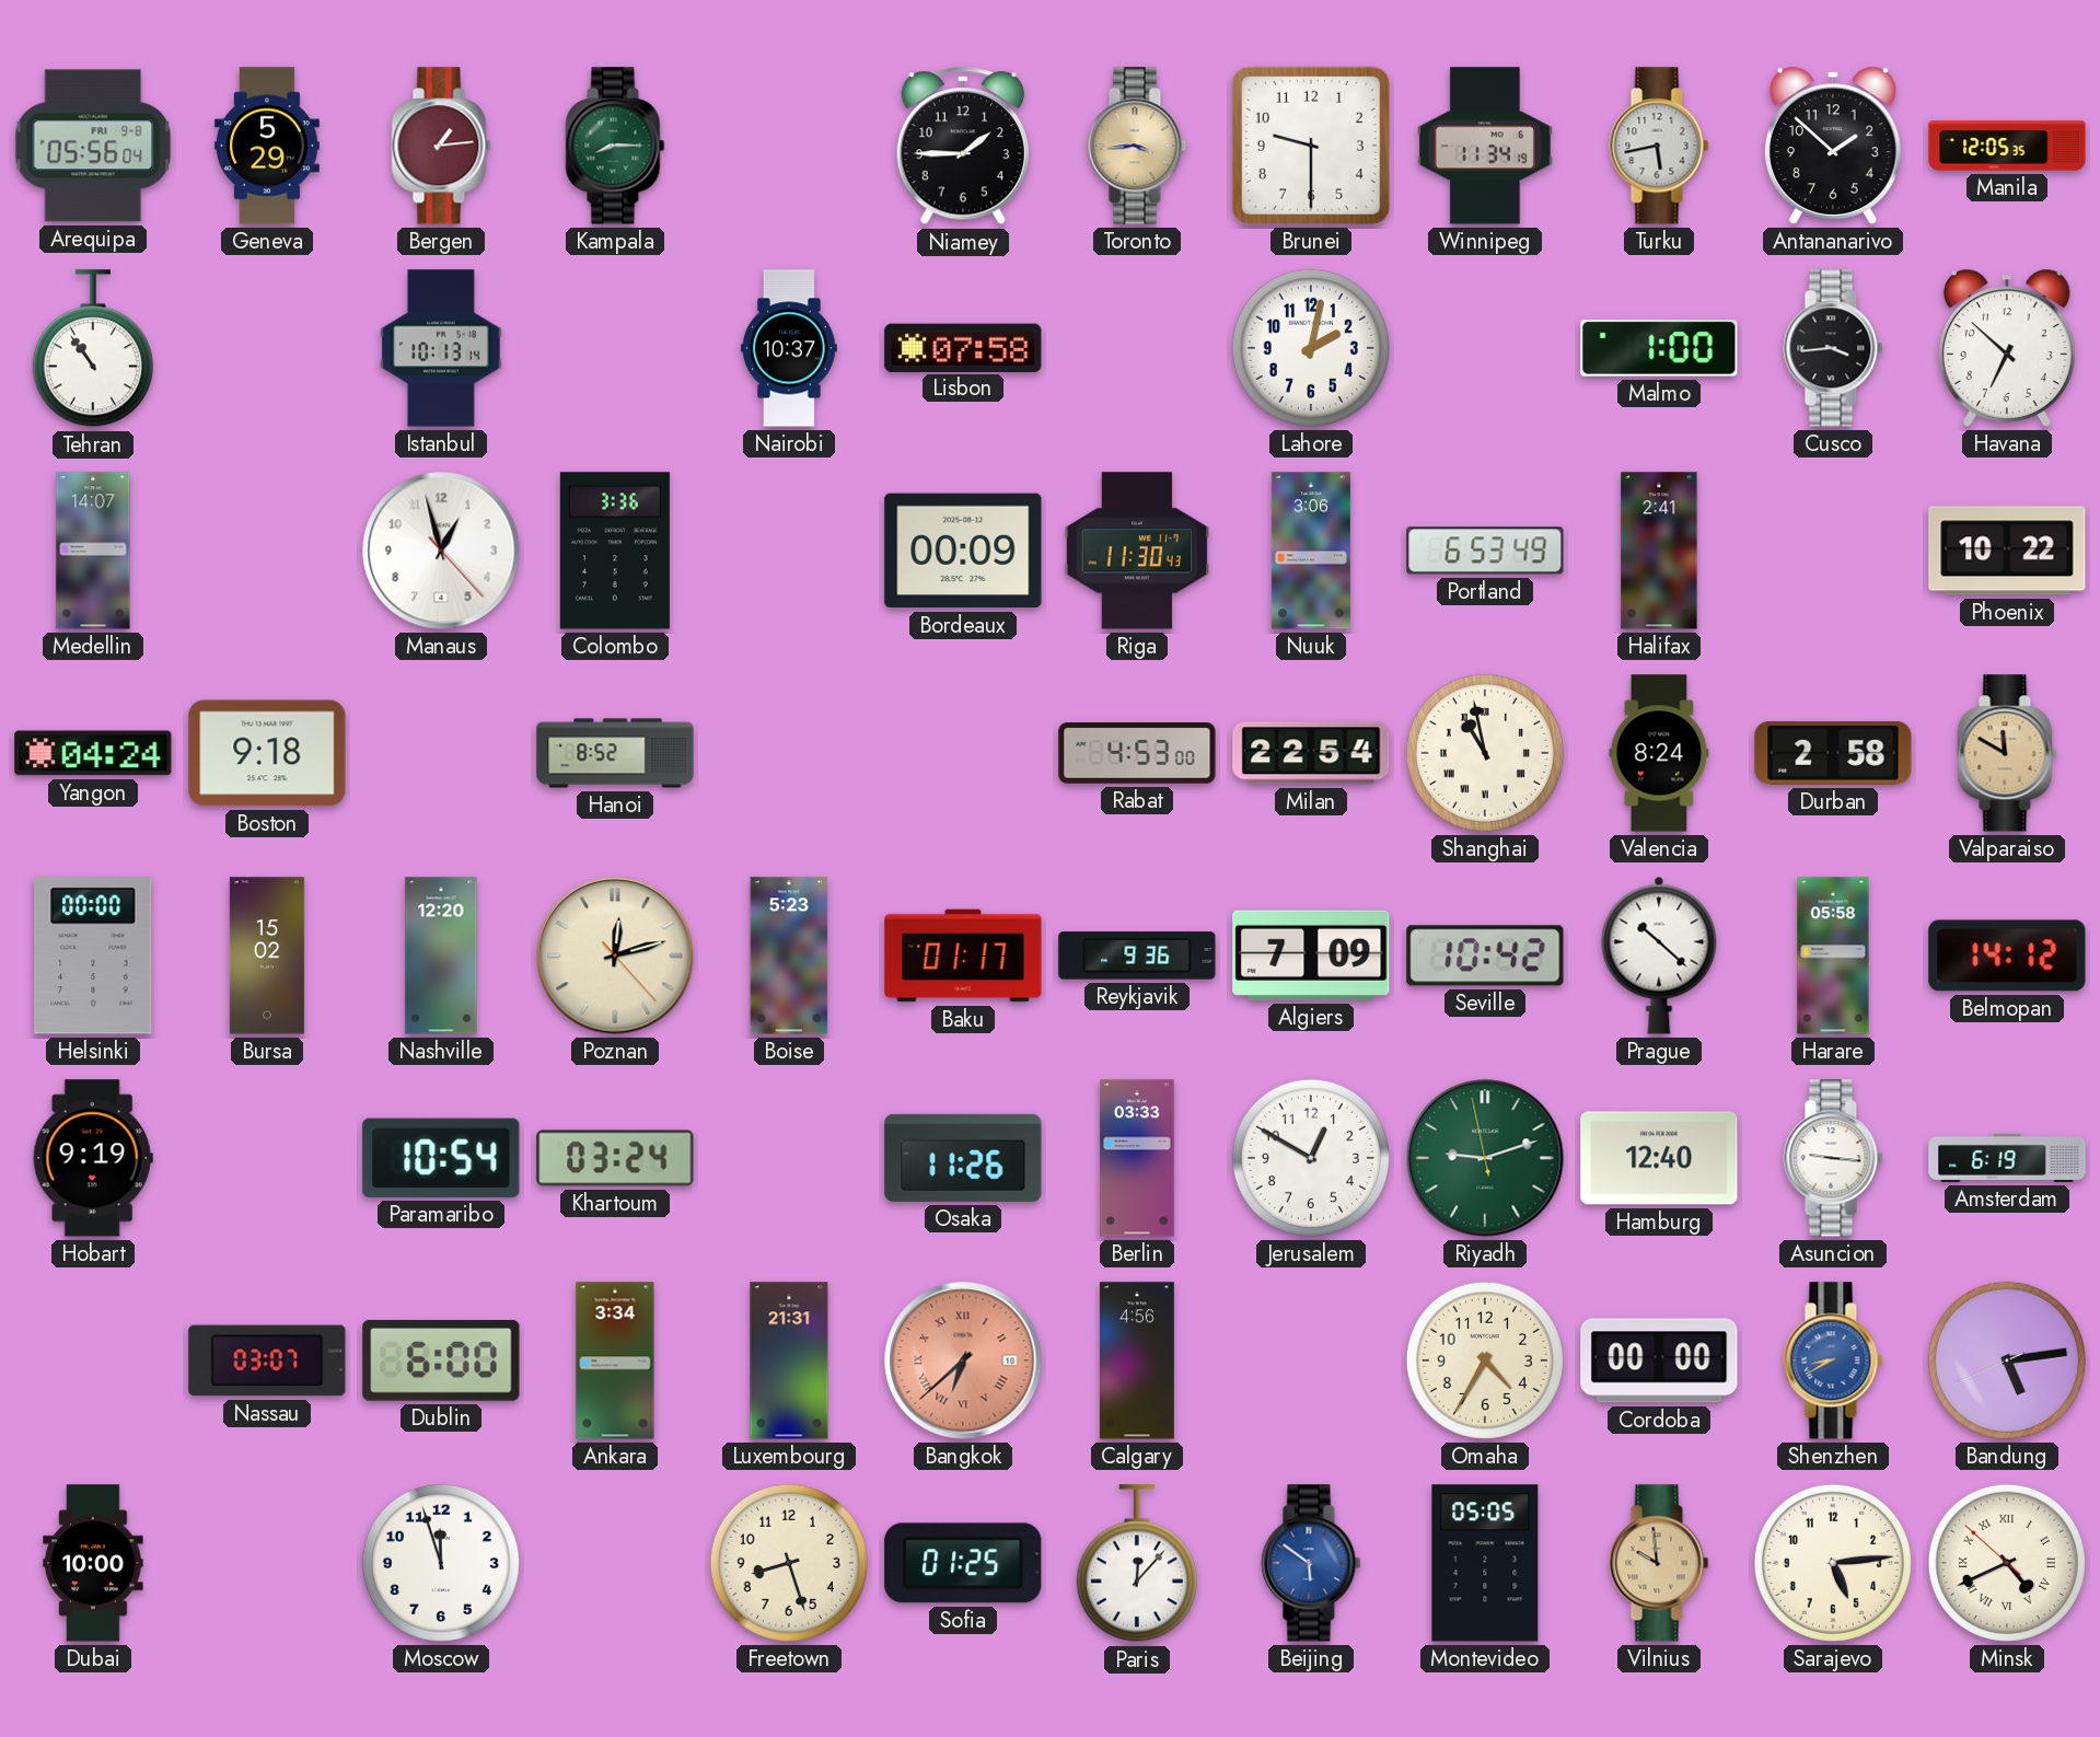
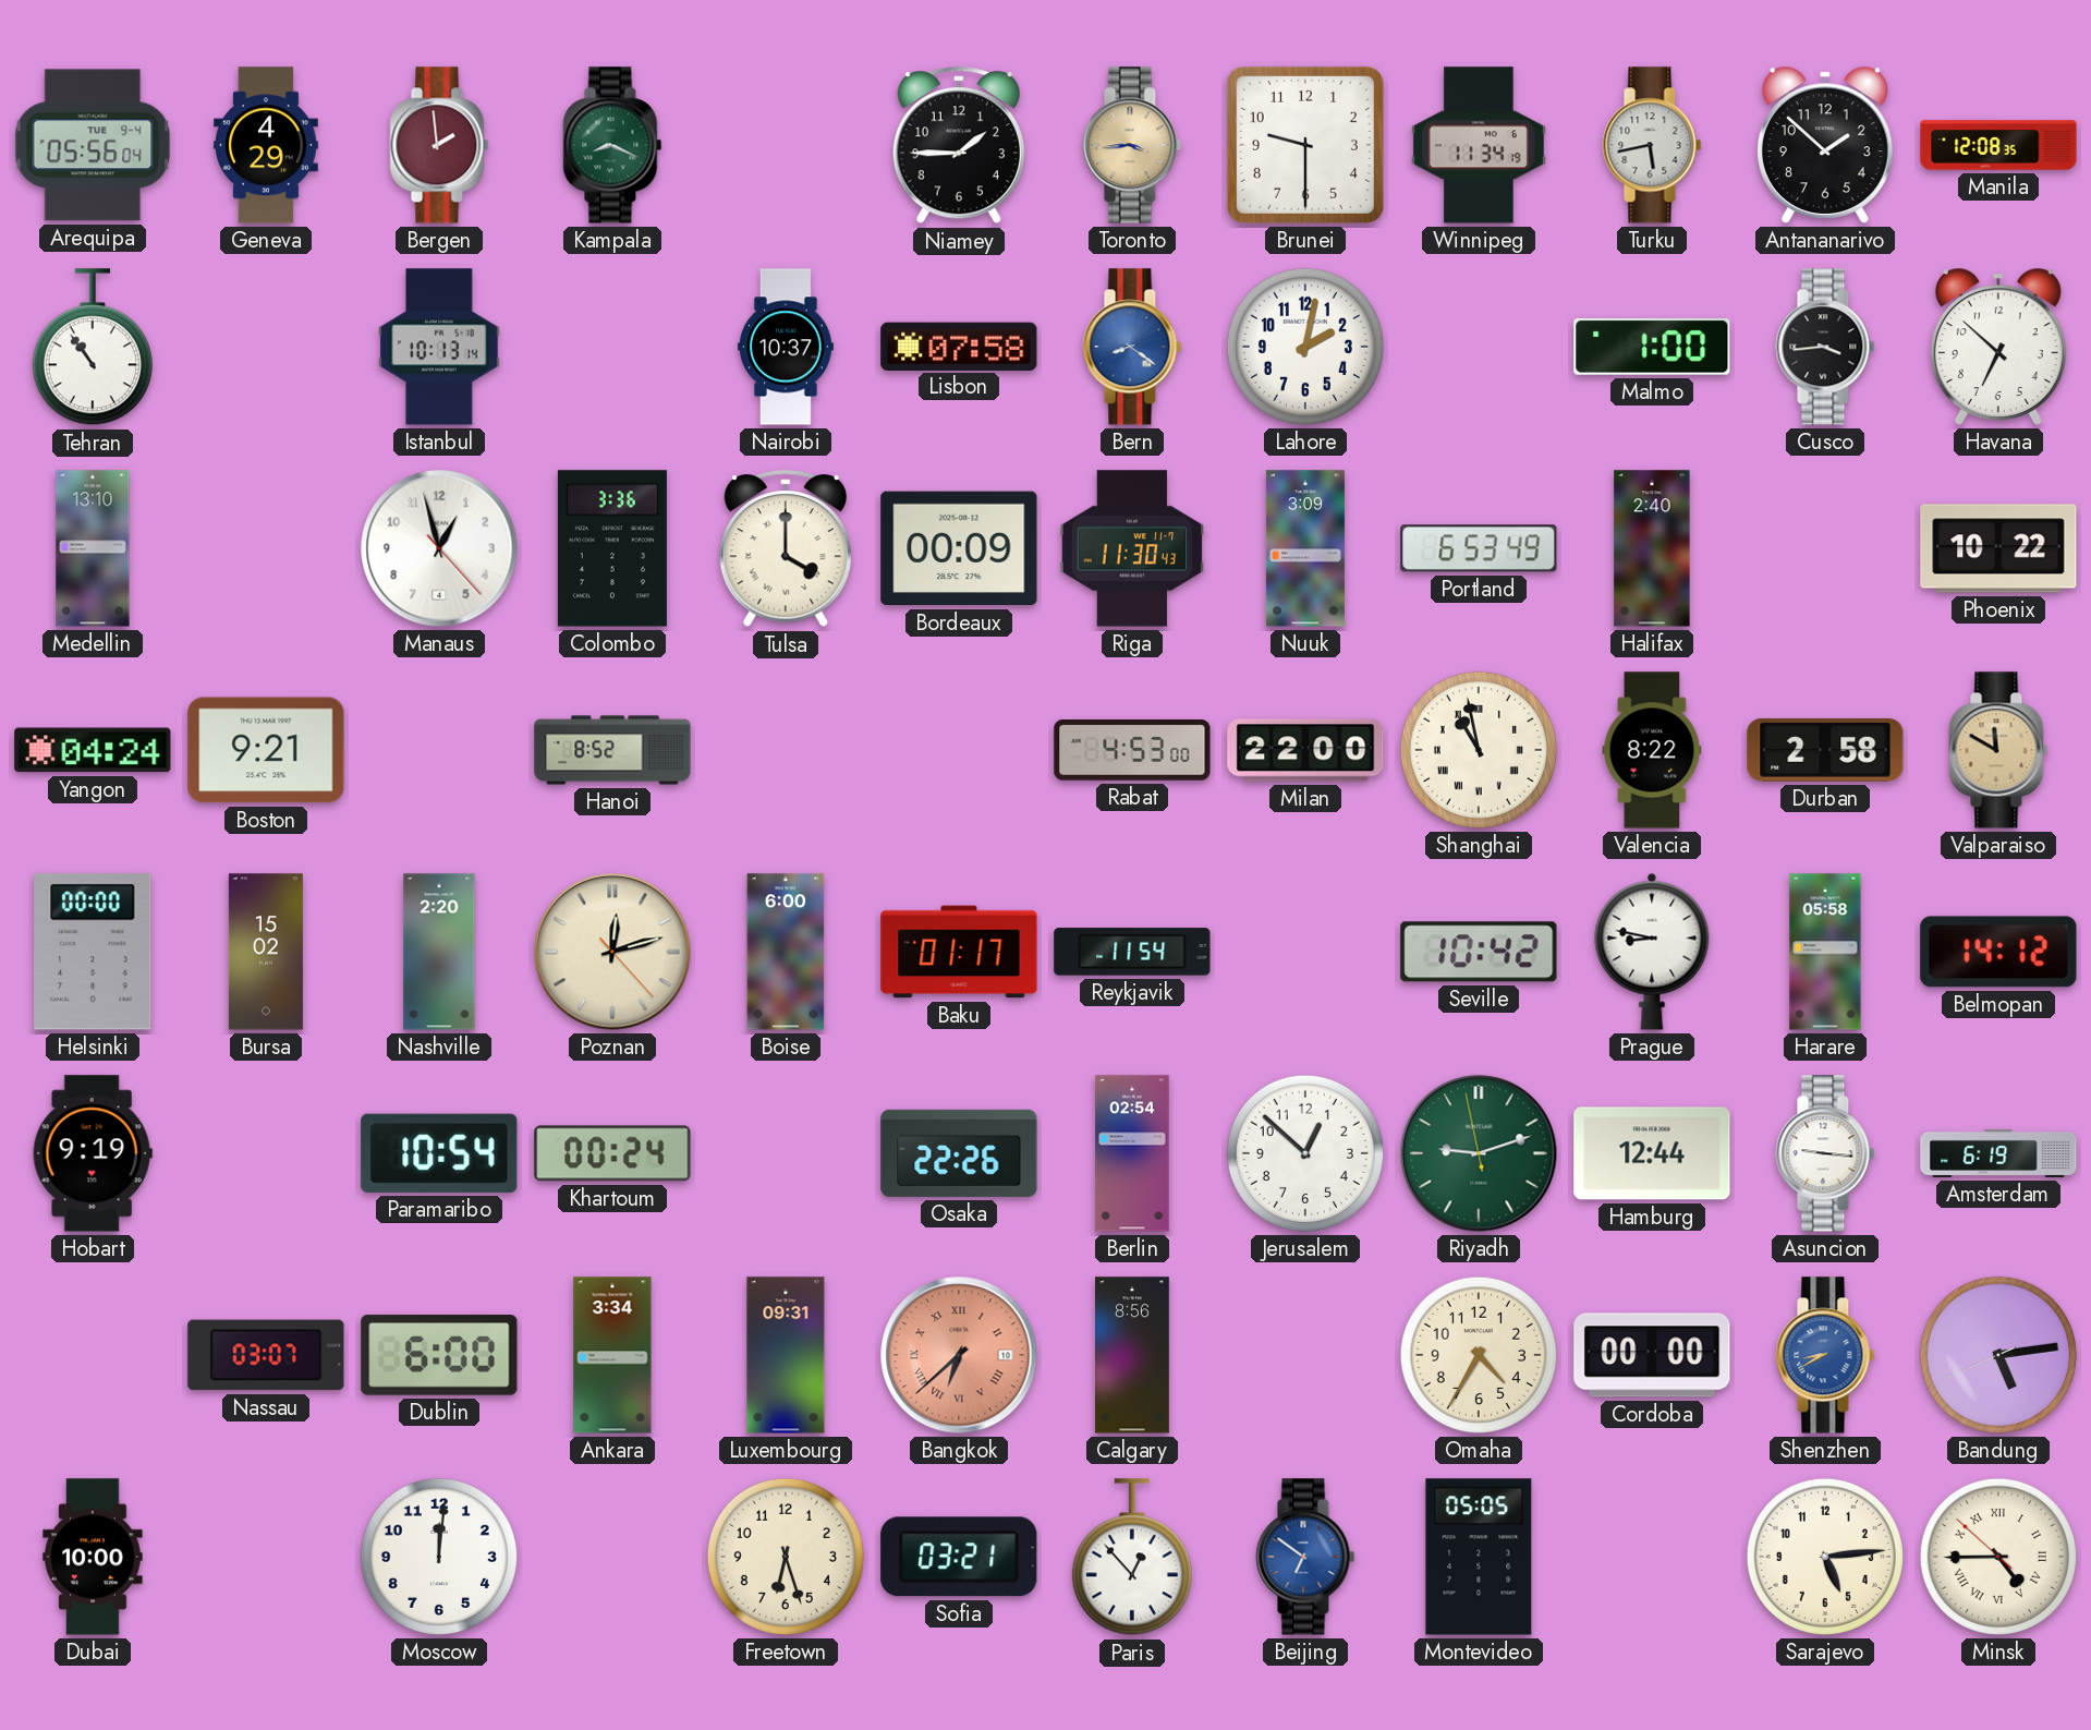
Arequipa date: FRI 9-8 -> TUE 9-4 (93, 145)
Geneva: 5:29 -> 4:29 (266, 145)
Bergen: 1:14 -> 1:59 (439, 145)
Kampala: 8:15 -> 8:19 (612, 145)
Manila: 12:05 -> 12:08 (1998, 145)
Bern: none -> 8:21 (1132, 347)
Medellin: 14:07 -> 13:10 (93, 548)
Tulsa: none -> 4:00 (786, 549)
Nuuk: 3:06 -> 3:09 (1305, 548)
Halifax: 2:41 -> 2:40 (1652, 548)
Boston: 9:18 -> 9:21 (266, 750)
Milan: 22:54 -> 22:00 (1305, 750)
Valencia: 8:24 -> 8:22 (1652, 750)
Nashville: 12:20 -> 2:20 (439, 952)
Boise: 5:23 -> 6:00 (786, 952)
Reykjavik: 9:36 -> 11:54 (1132, 952)
Algiers: 7:09 -> none (1311, 956)
Prague: 10:22 -> 8:47 (1652, 952)
Khartoum: 03:24 -> 00:24 (612, 1153)
Osaka: 11:26 -> 22:26 (959, 1153)
Berlin: 03:33 -> 02:54 (1132, 1153)
Jerusalem: 12:50 -> 12:52 (1305, 1153)
Hamburg: 12:40 -> 12:44 (1652, 1153)
Luxembourg: 21:31 -> 09:31 (786, 1355)
Calgary: 4:56 -> 8:56 (1133, 1355)
Moscow: 11:57 -> 12:01 (439, 1557)
Freetown: 8:27 -> 6:27 (786, 1557)
Sofia: 01:25 -> 03:21 (959, 1557)
Paris: 12:07 -> 12:53 (1132, 1558)
Beijing: 5:51 -> 6:51 (1305, 1557)
Vilnius: 9:59 -> none (1659, 1563)
Minsk: 4:40 -> 4:44 (1998, 1557)
